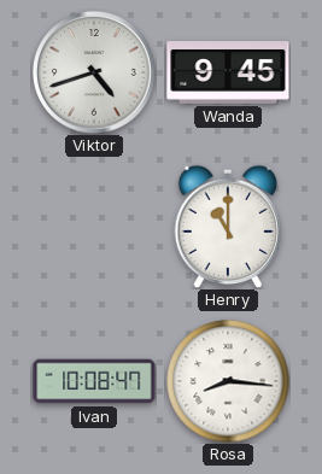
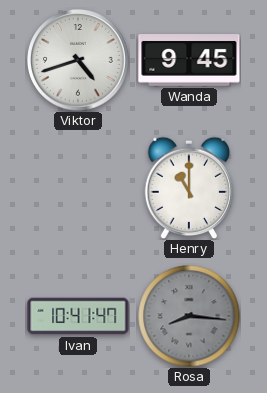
Ivan: 10:08 -> 10:41 (78, 316)
Rosa dial: white -> grey (189, 316)
